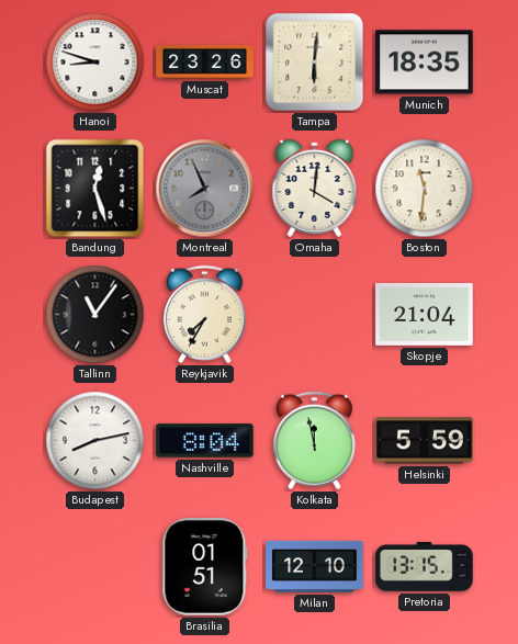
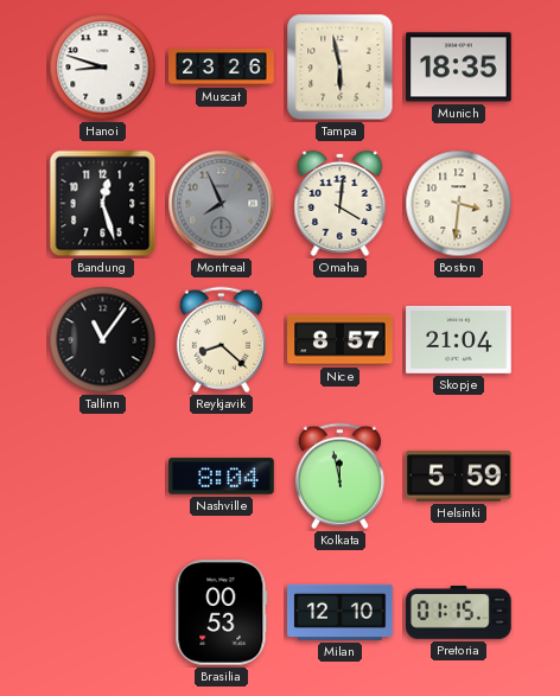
Tampa: 6:01 -> 5:58 (341, 68)
Boston: 11:31 -> 3:31 (459, 204)
Reykjavik: 7:35 -> 8:22 (221, 340)
Nice: none -> 8:57 (341, 340)
Budapest: 8:13 -> none (95, 441)
Brasilia: 01:51 -> 00:53 (222, 613)
Pretoria: 13:15 -> 01:15 (459, 613)
